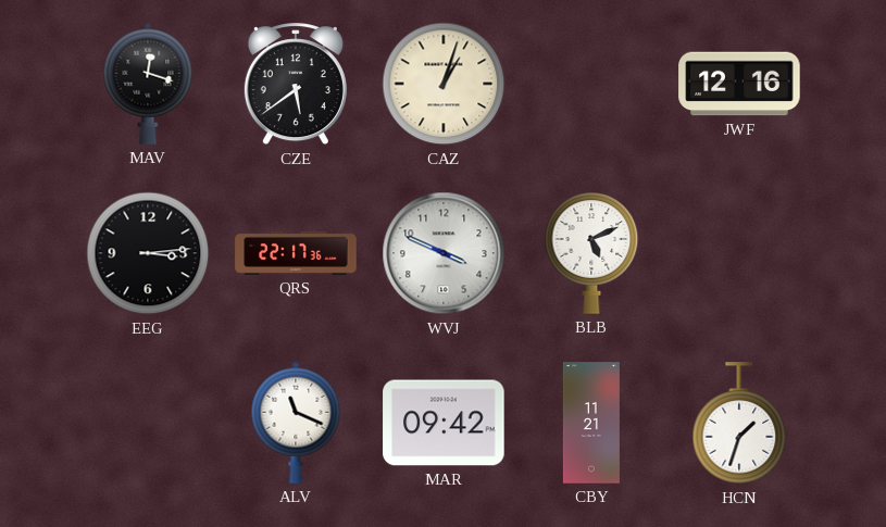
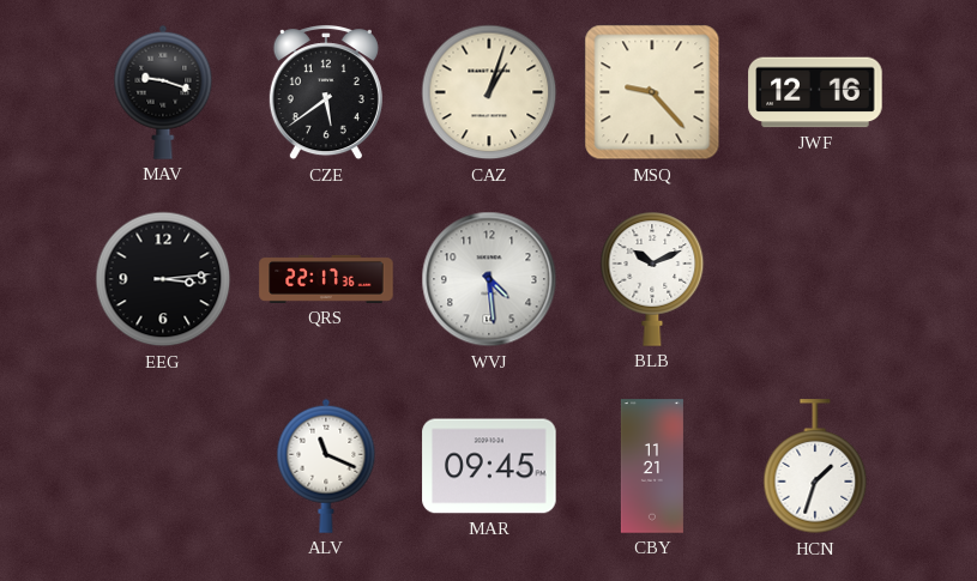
MAV: 12:18 -> 9:18 (163, 92)
MSQ: none -> 9:23 (652, 92)
WVJ: 3:49 -> 4:29 (489, 279)
BLB: 5:11 -> 10:11 (652, 279)
MAR: 09:42 -> 09:45 (489, 466)
